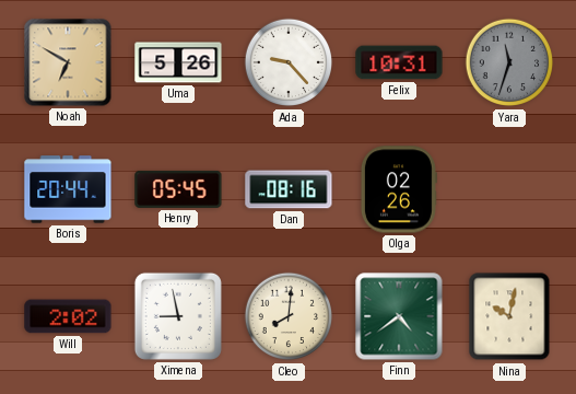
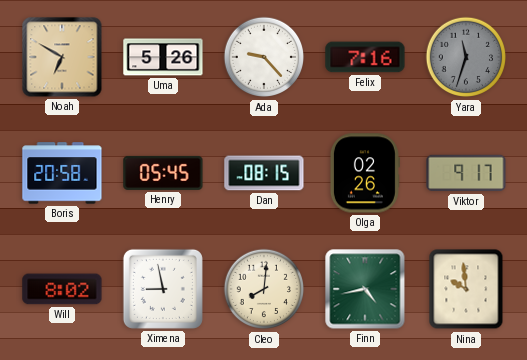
Felix: 10:31 -> 7:16 (365, 57)
Boris: 20:44 -> 20:58 (62, 173)
Dan: 08:16 -> 08:15 (264, 173)
Viktor: none -> 9:17 (466, 173)
Will: 2:02 -> 8:02 (62, 289)
Finn: 4:39 -> 4:43 (365, 289)
Nina: 10:02 -> 9:59 (466, 289)
